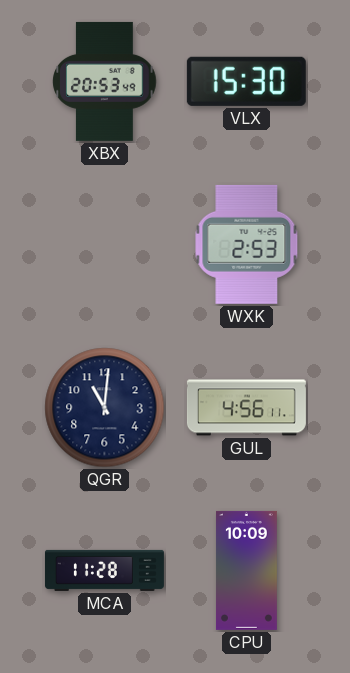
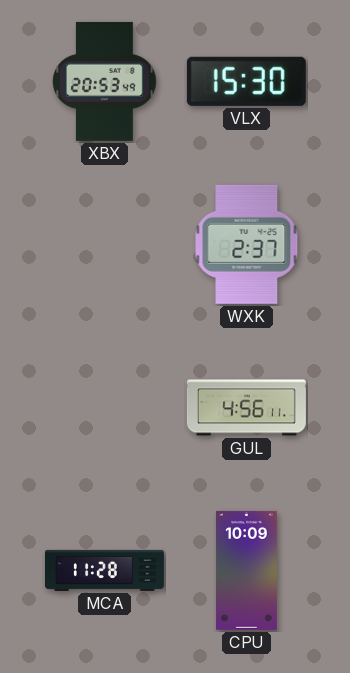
WXK: 2:53 -> 2:37 (247, 244)
QGR: 11:01 -> none (105, 408)
